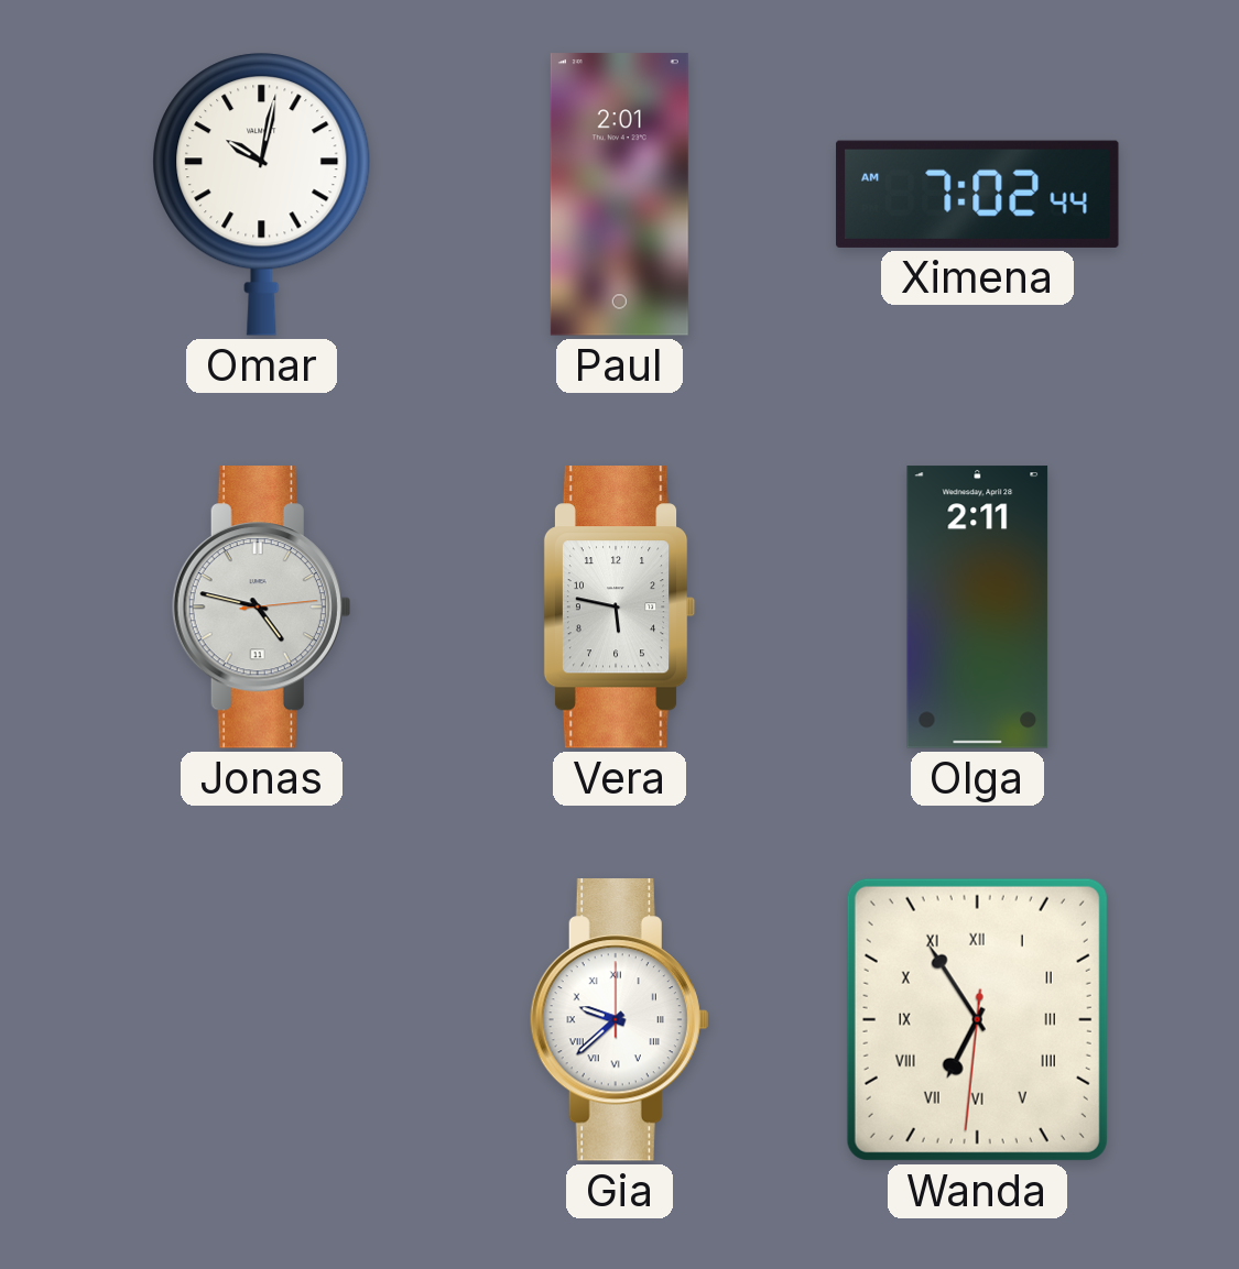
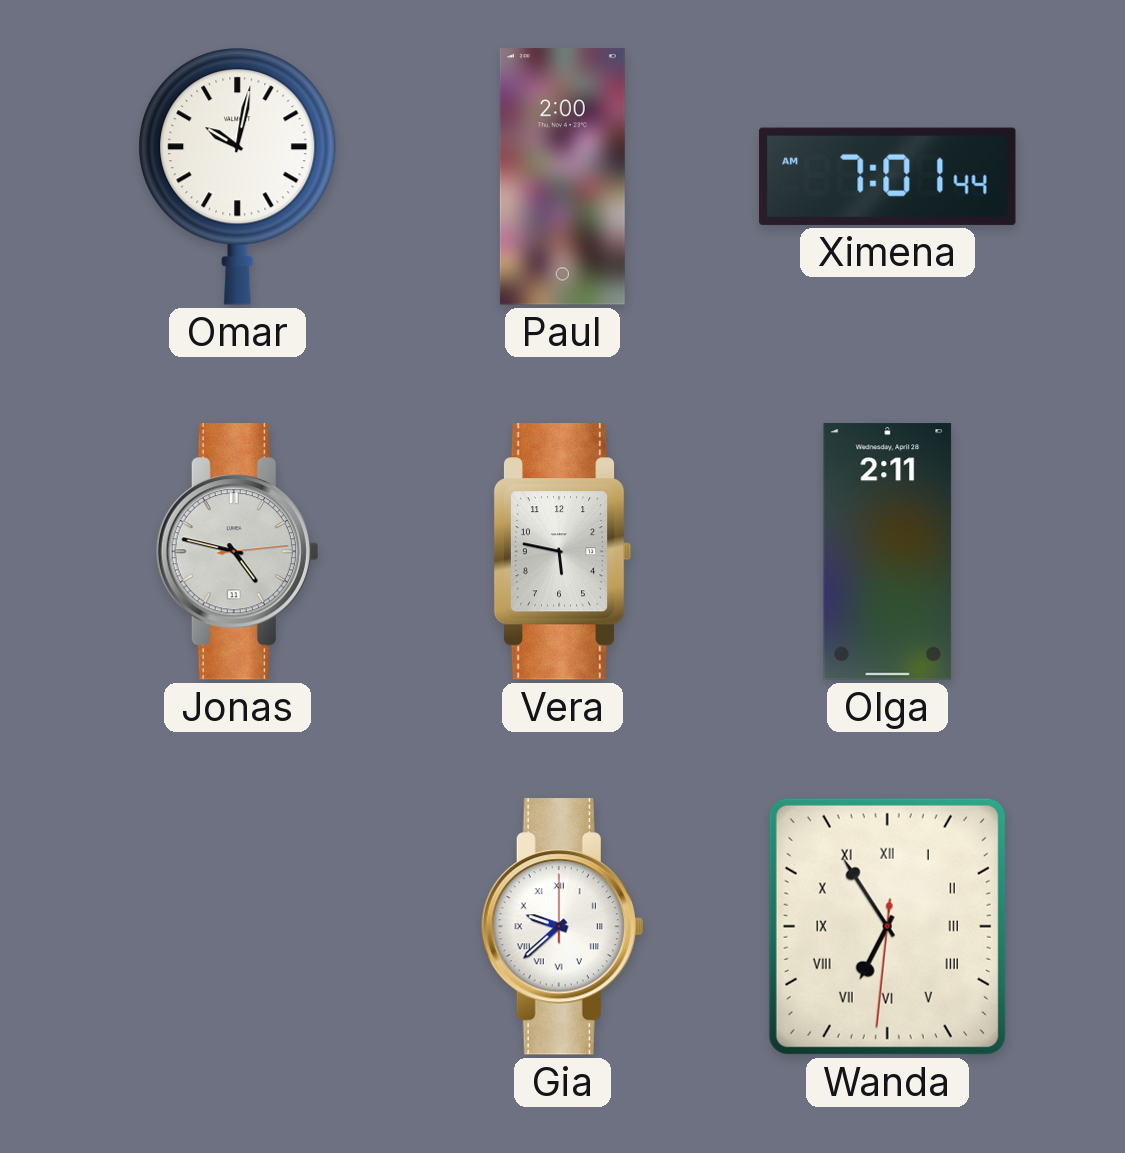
Paul: 2:01 -> 2:00 (562, 177)
Ximena: 7:02 -> 7:01 (888, 176)
